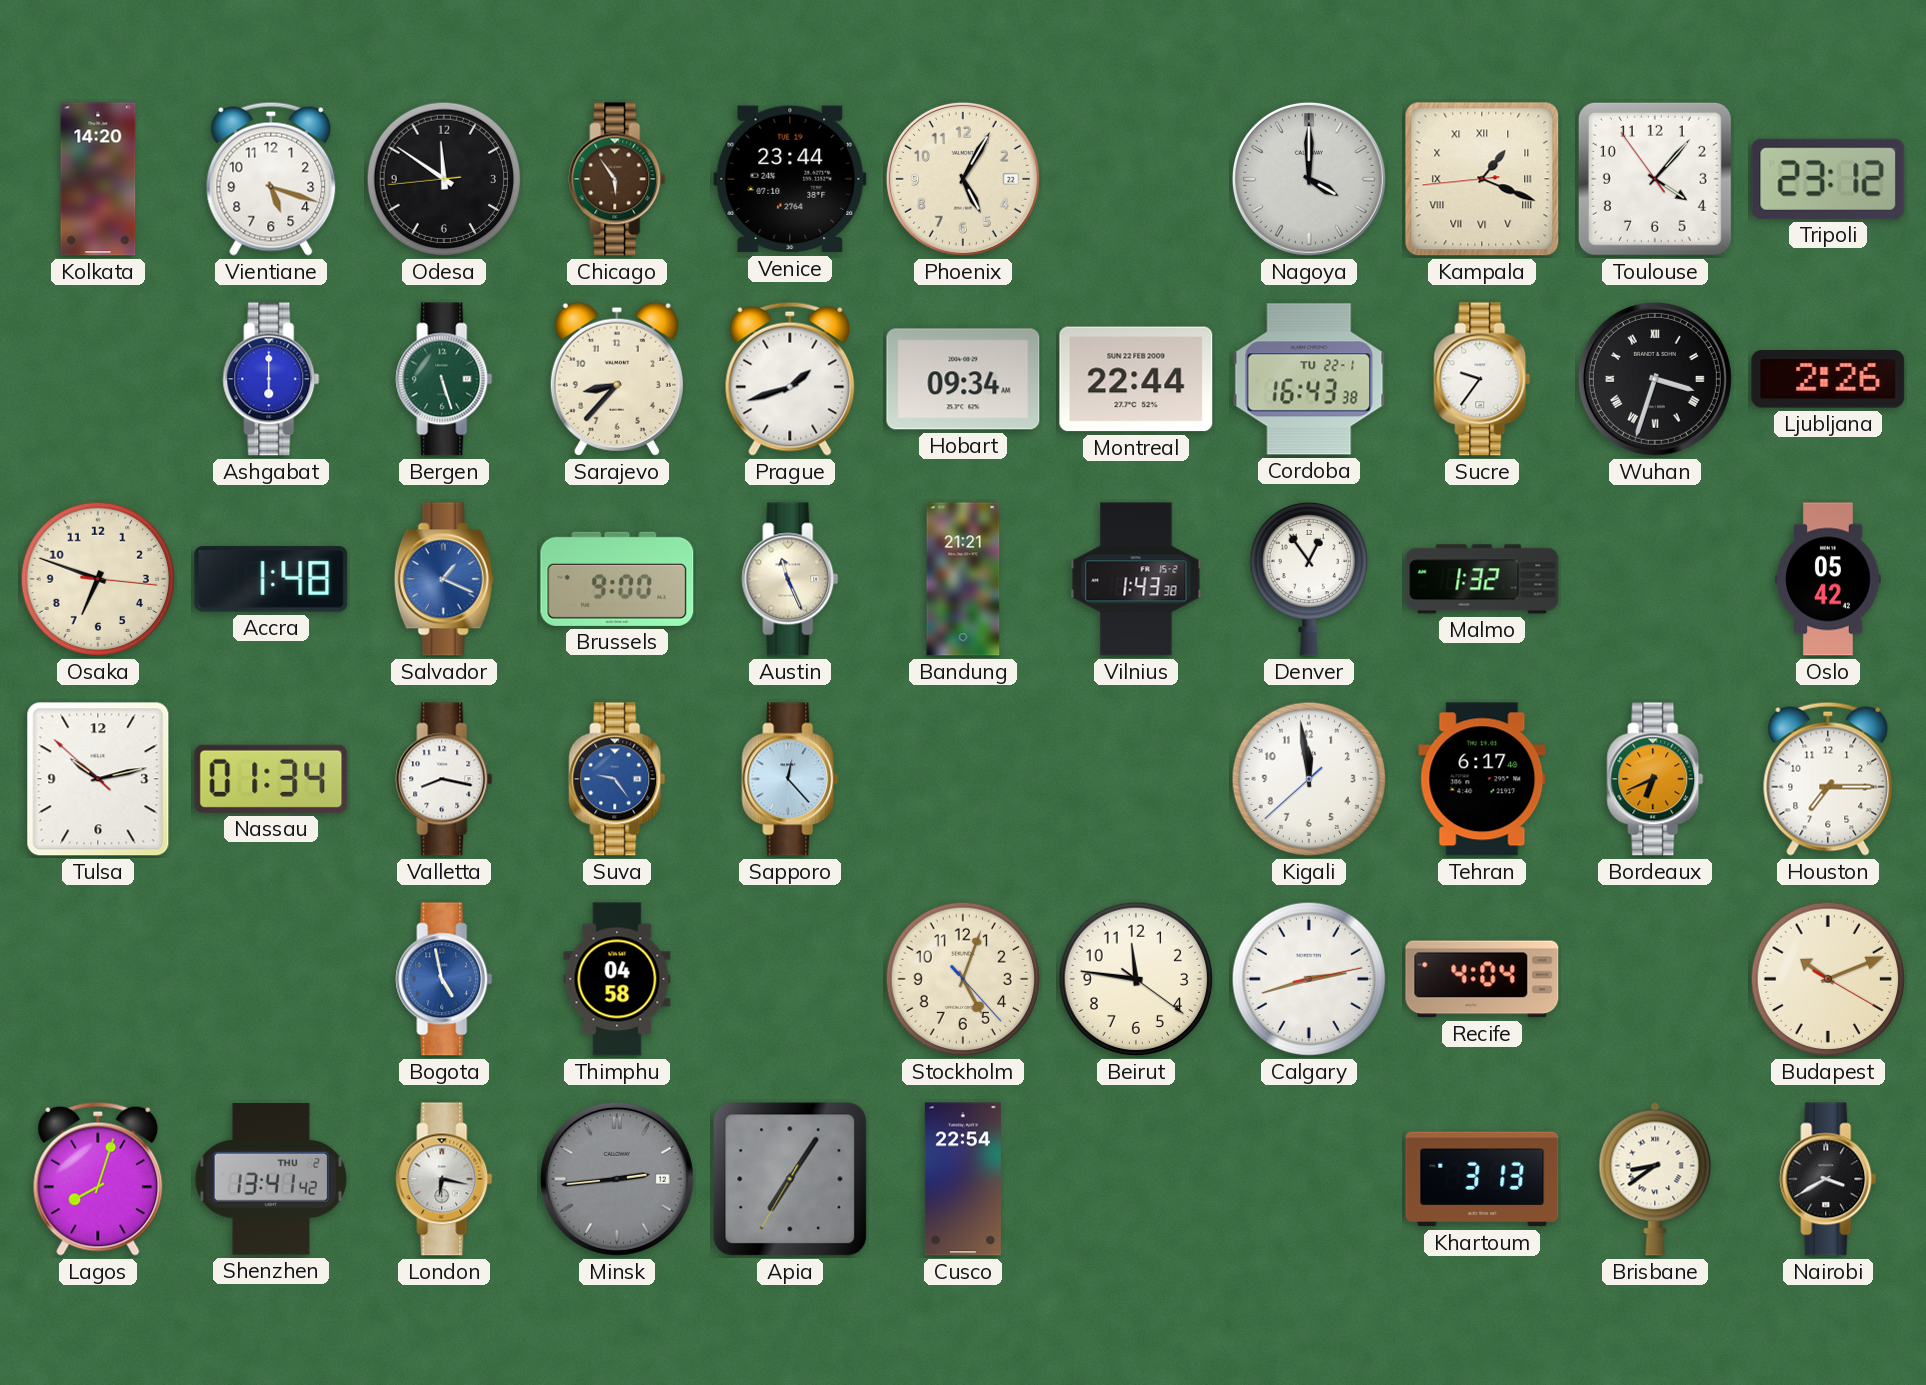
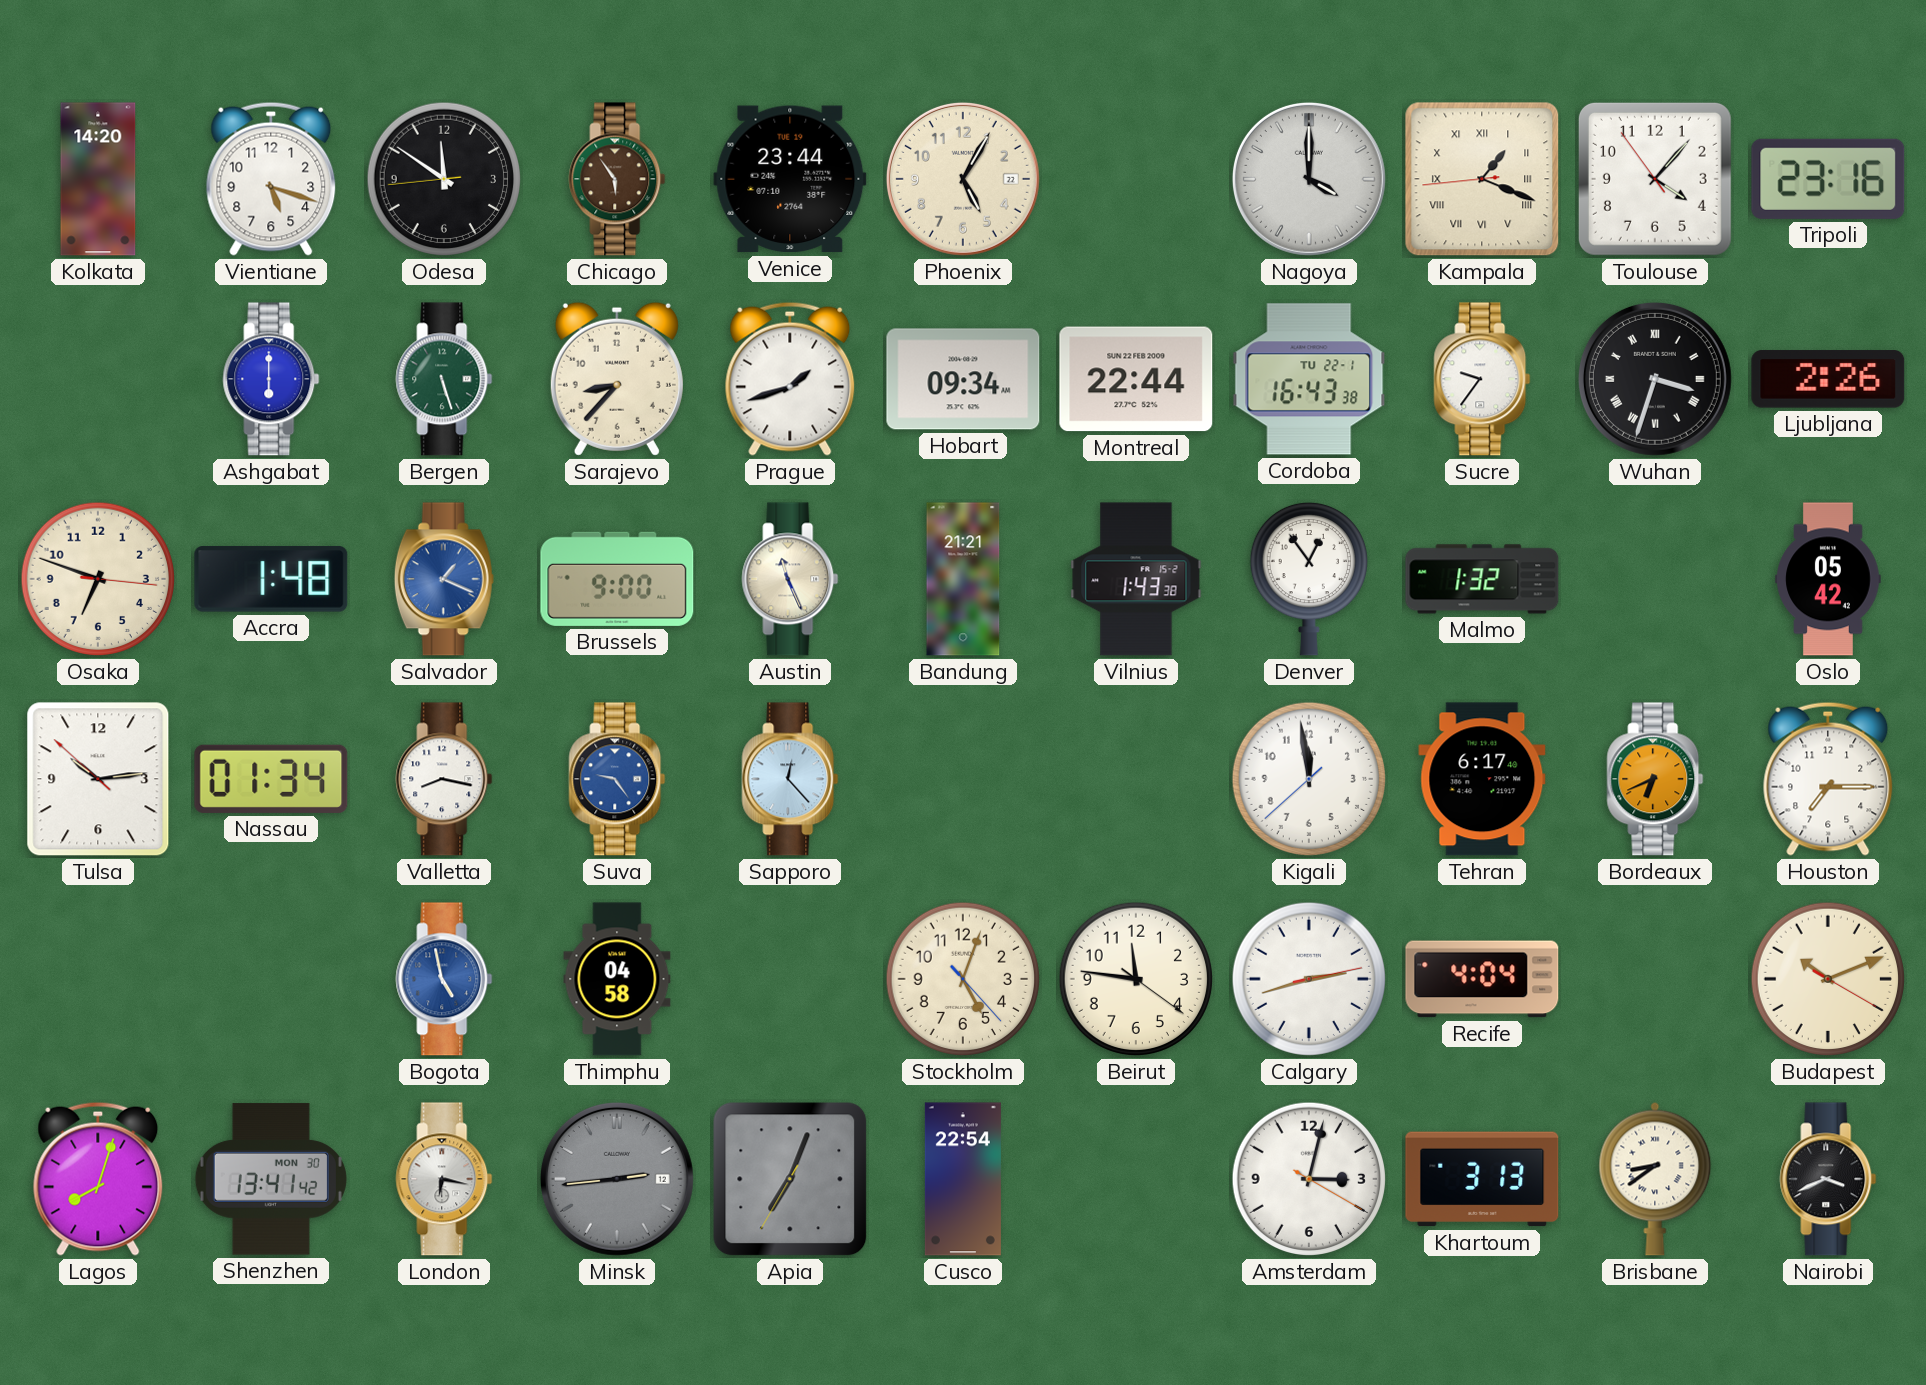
Tripoli: 23:12 -> 23:16 (1828, 179)
Tulsa: 10:12 -> 10:13 (98, 779)
Shenzhen date: THU 2 -> MON 30 (271, 1179)
Apia: 7:05 -> 7:03 (790, 1179)
Amsterdam: none -> 3:02 (1309, 1179)
Nairobi: 3:40 -> 3:41 (1828, 1179)
